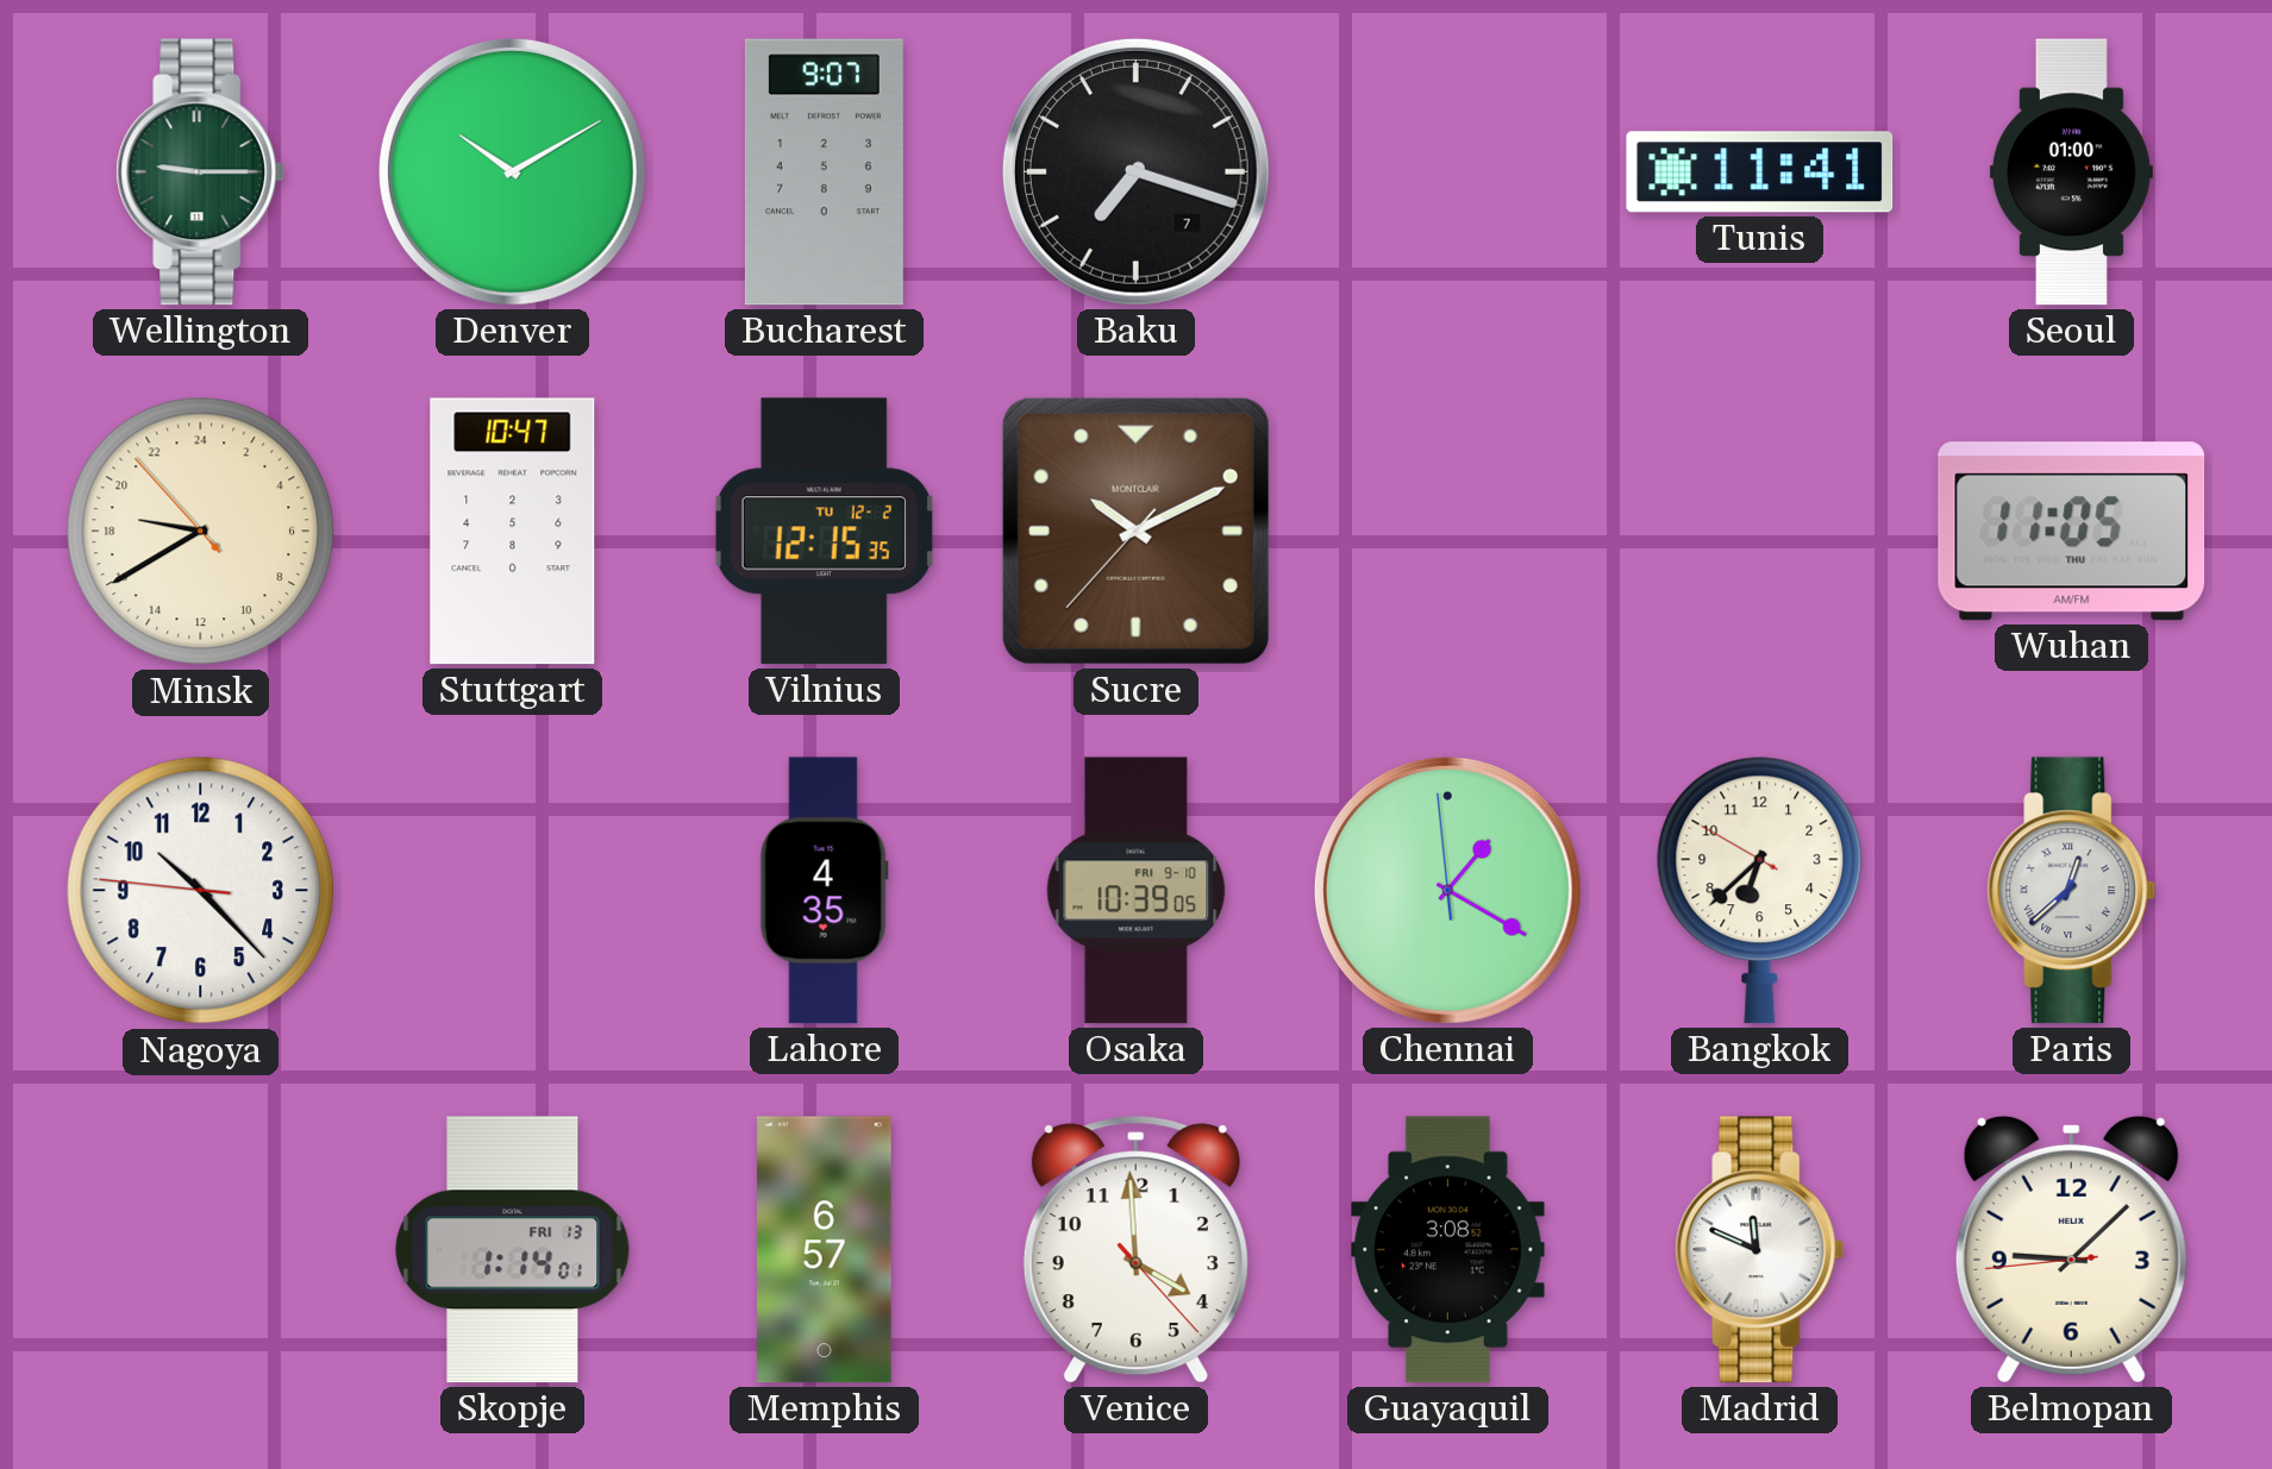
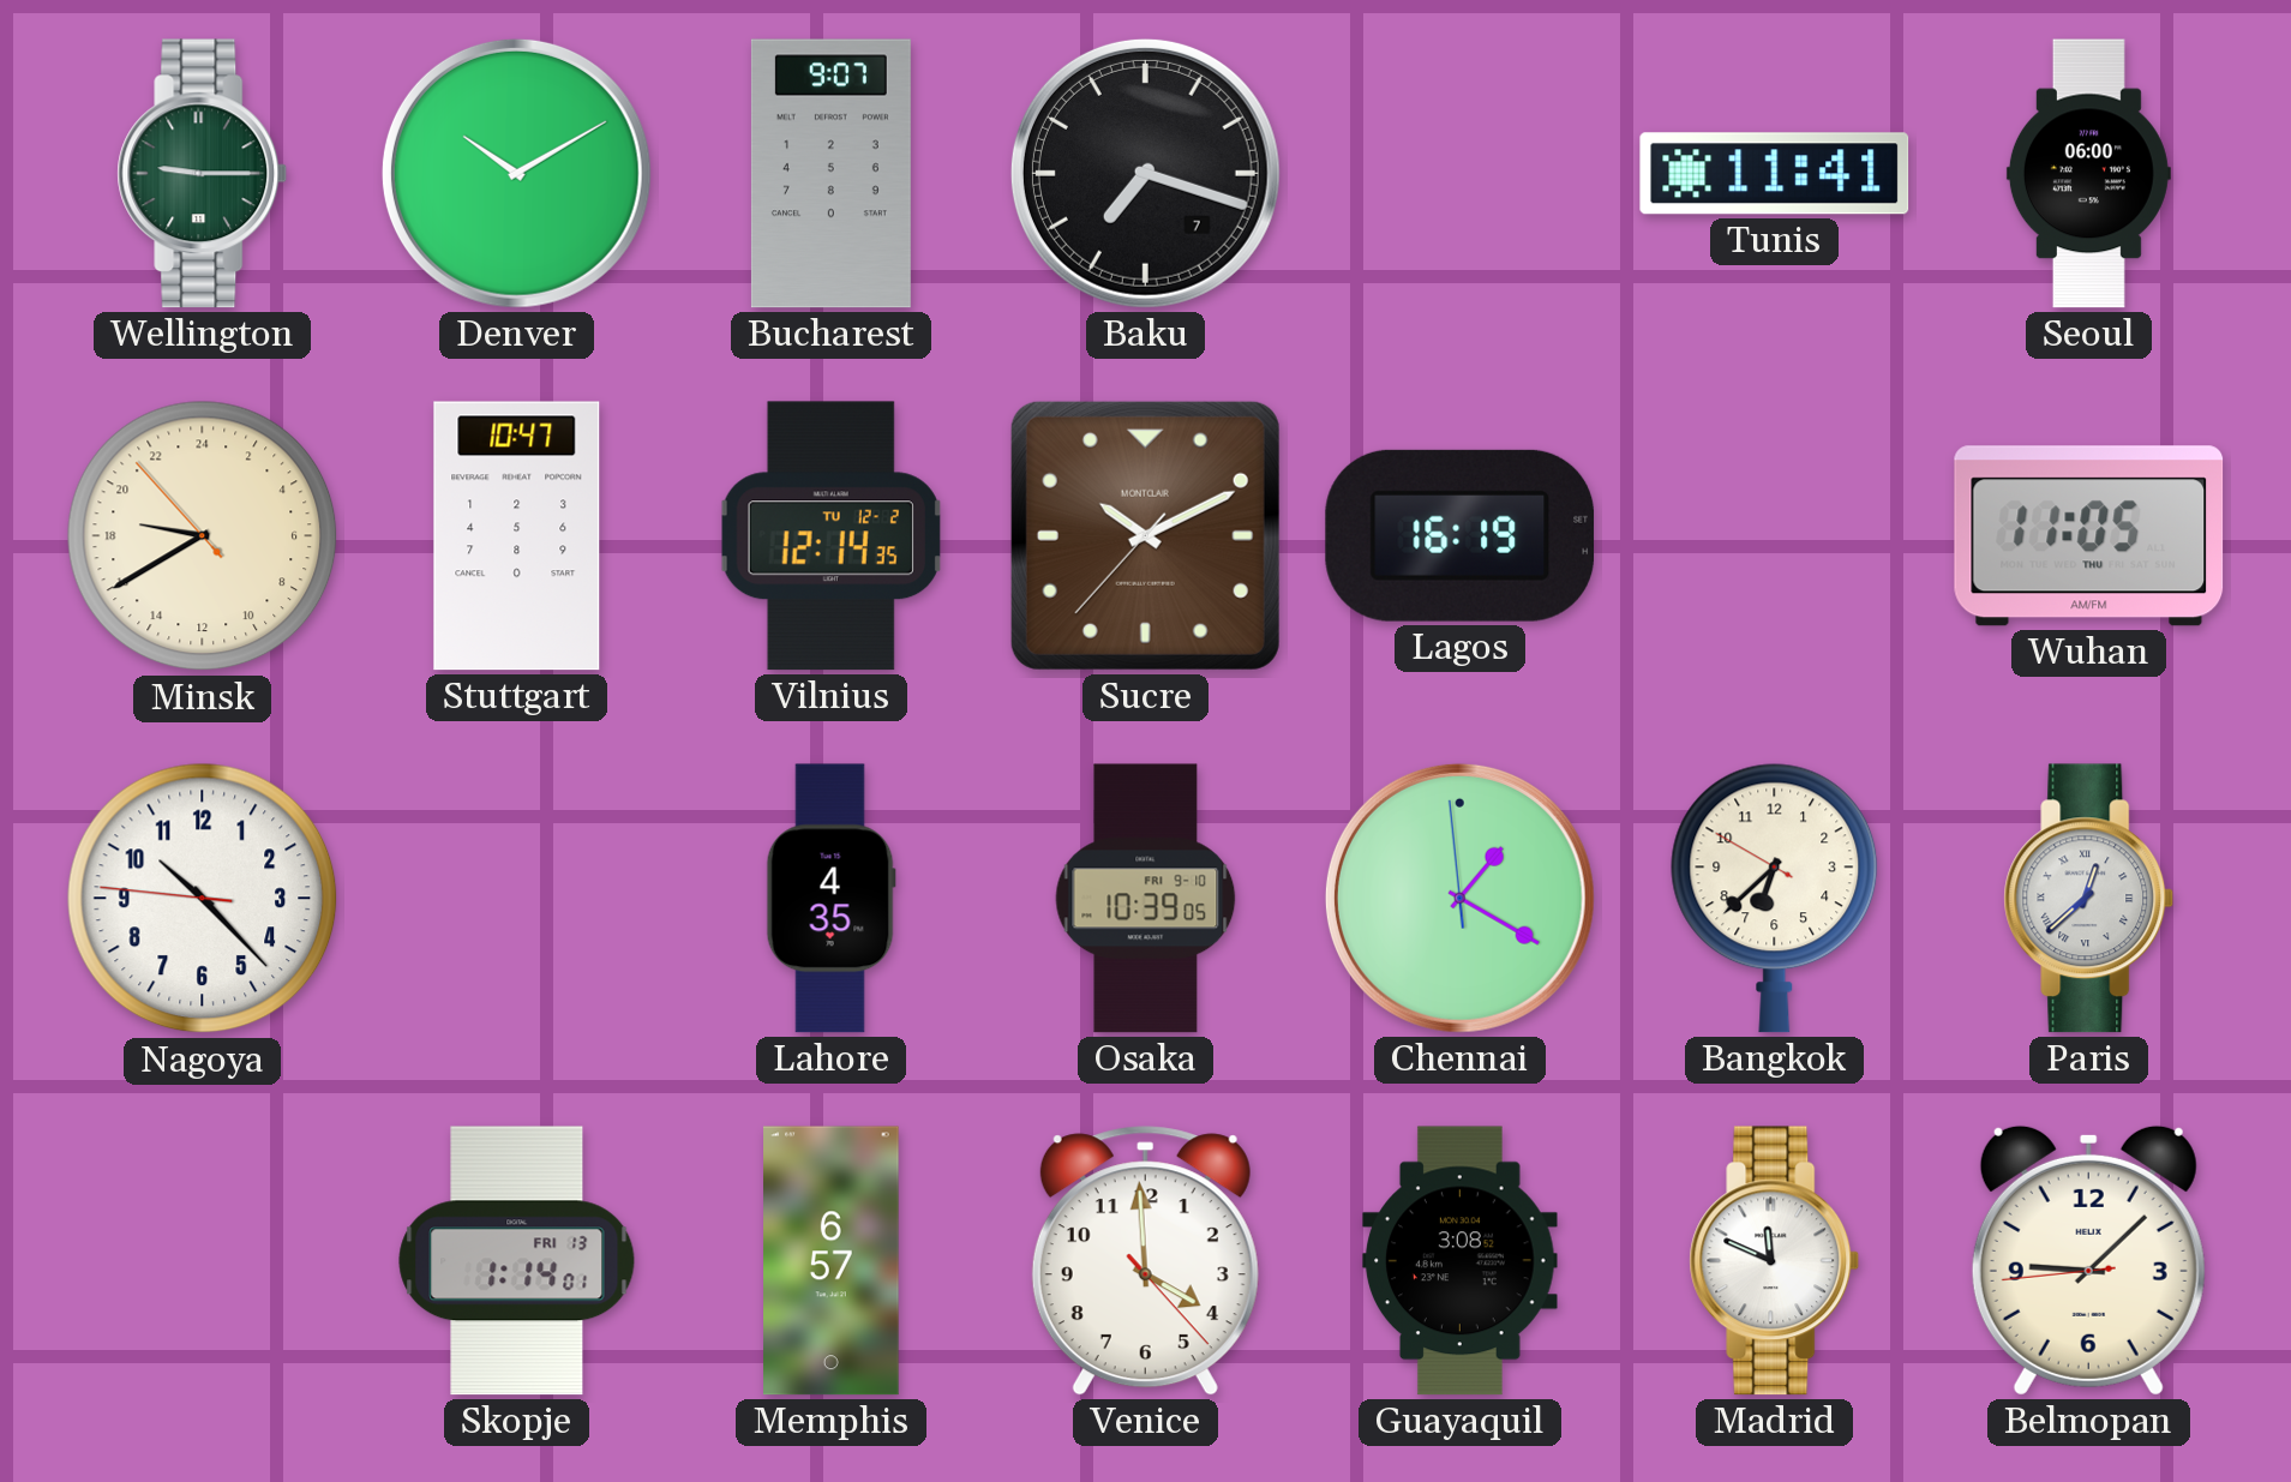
Seoul: 01:00 -> 06:00 (2088, 174)
Vilnius: 12:15 -> 12:14 (830, 536)
Lagos: none -> 16:19 (1461, 535)
